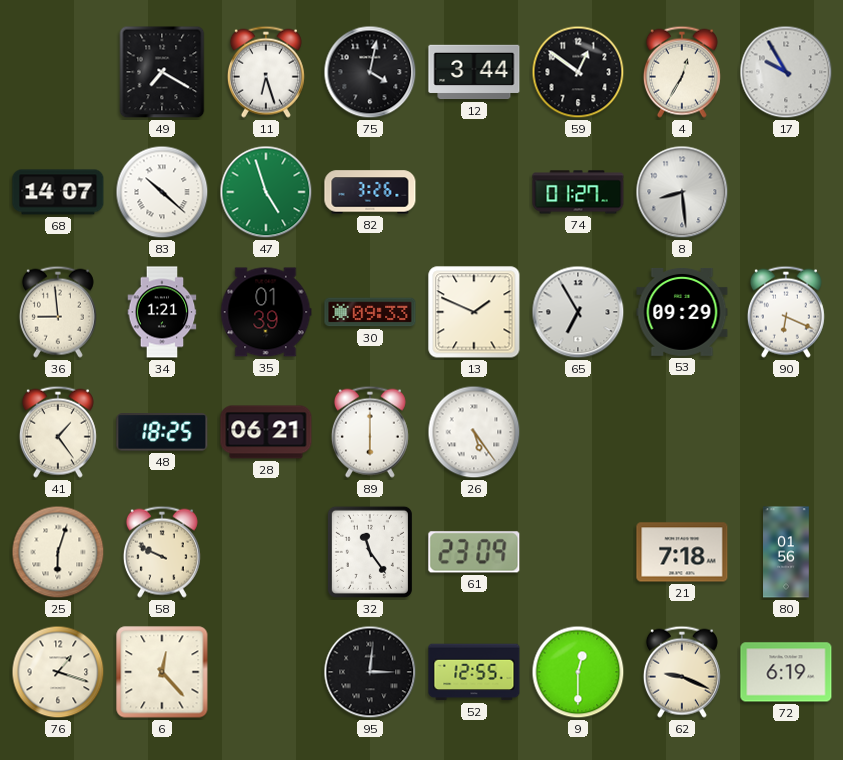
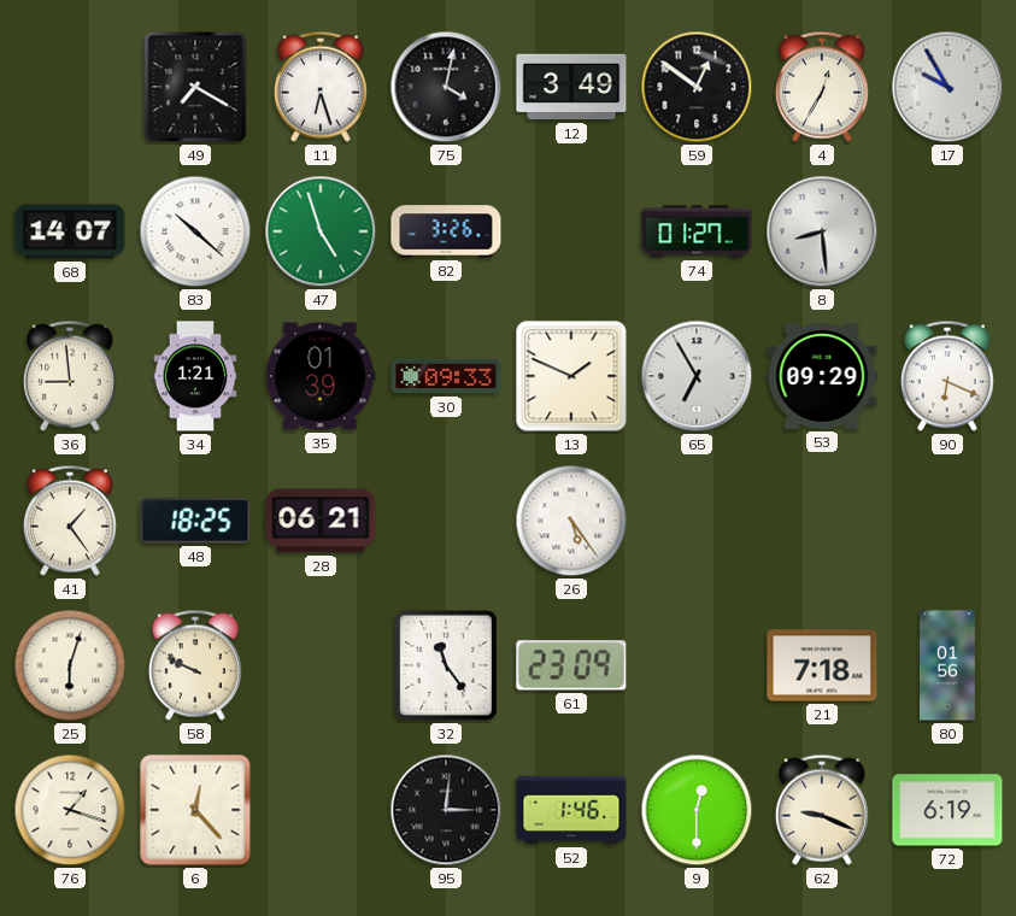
12: 3:44 -> 3:49 (571, 87)
89: 6:00 -> none (370, 432)
52: 12:55 -> 1:46 (571, 810)
